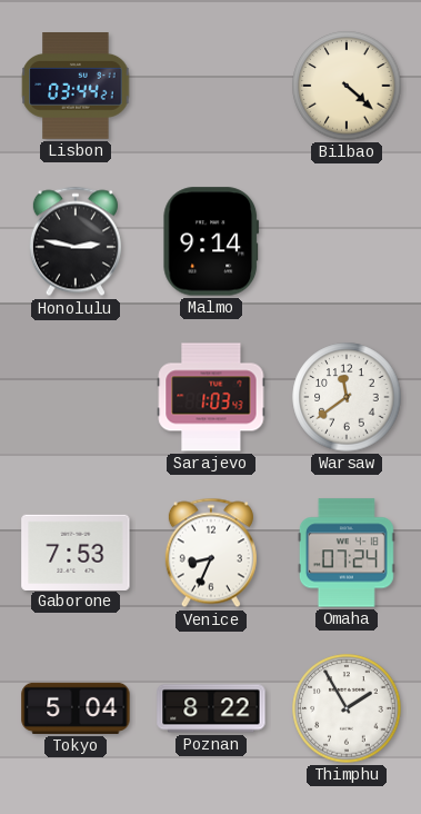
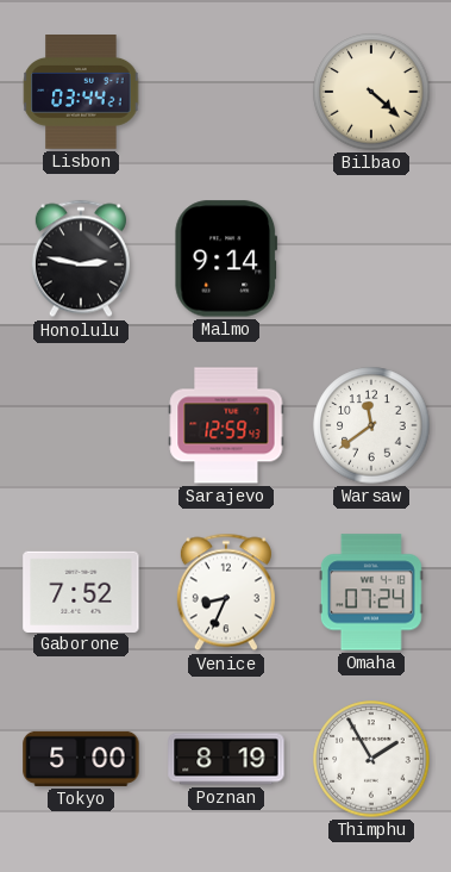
Sarajevo: 1:03 -> 12:59 (226, 425)
Gaborone: 7:53 -> 7:52 (81, 591)
Tokyo: 5:04 -> 5:00 (81, 759)
Poznan: 8:22 -> 8:19 (226, 759)
